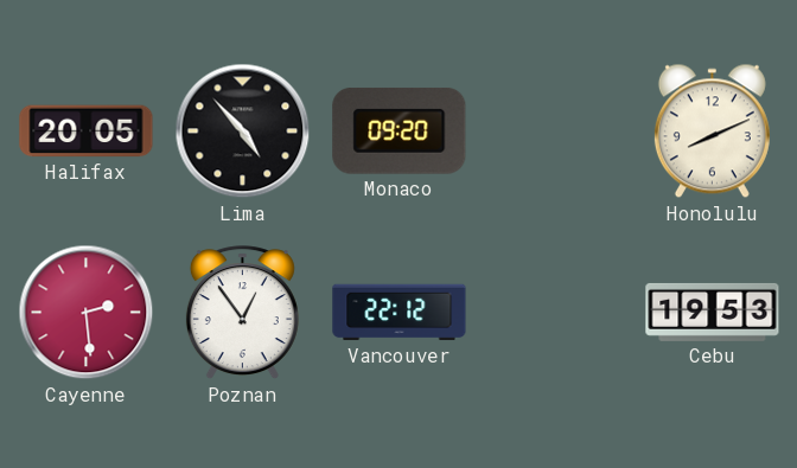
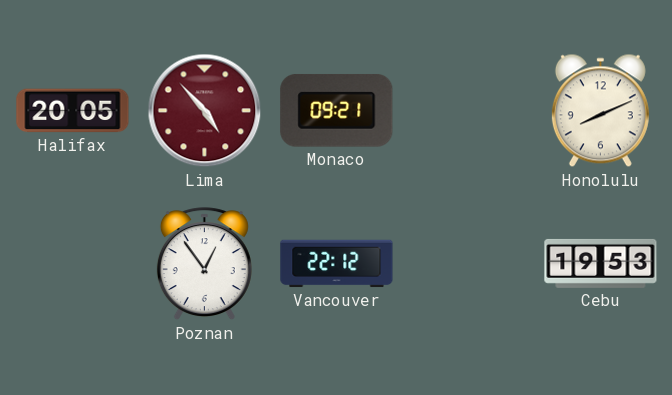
Lima dial: black -> burgundy (205, 111)
Monaco: 09:20 -> 09:21 (337, 110)
Cayenne: 2:29 -> none (87, 313)
